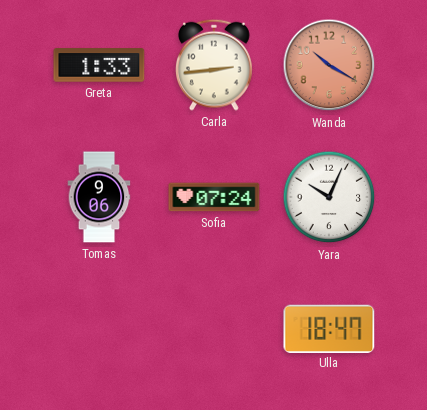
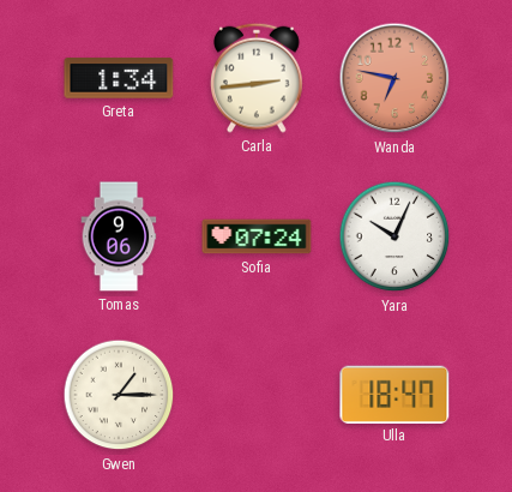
Greta: 1:33 -> 1:34 (119, 78)
Wanda: 10:20 -> 6:47 (394, 78)
Gwen: none -> 1:15 (119, 395)
